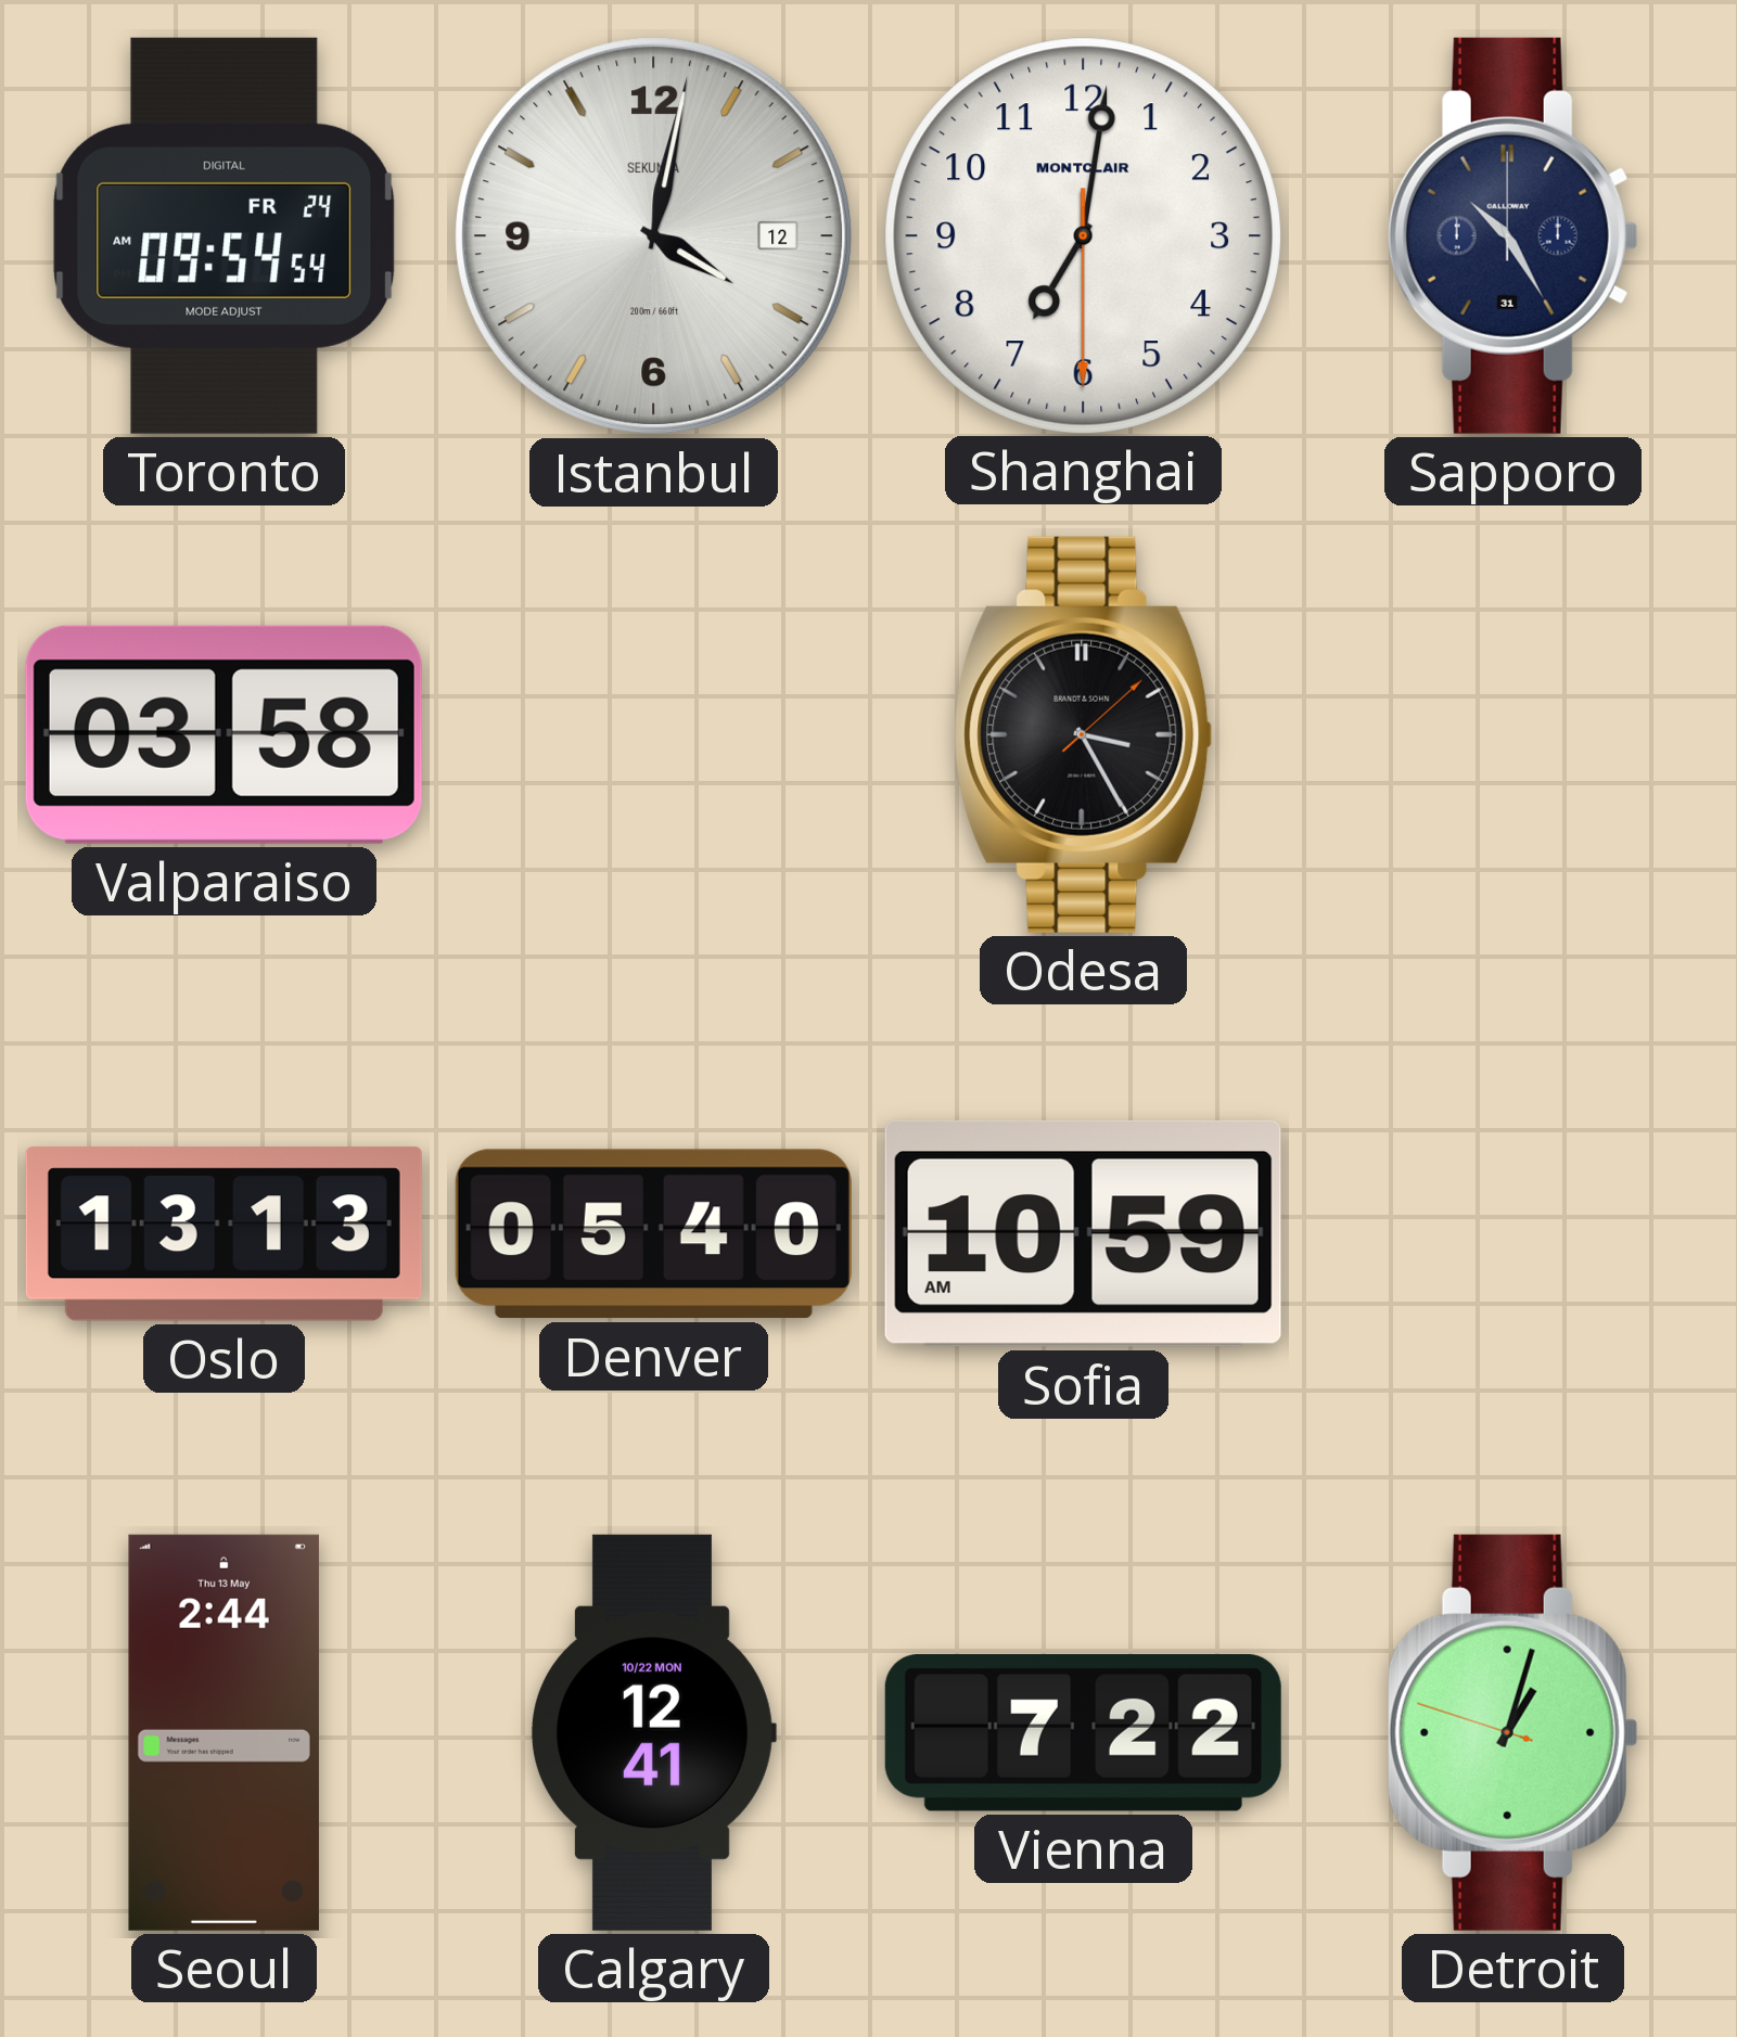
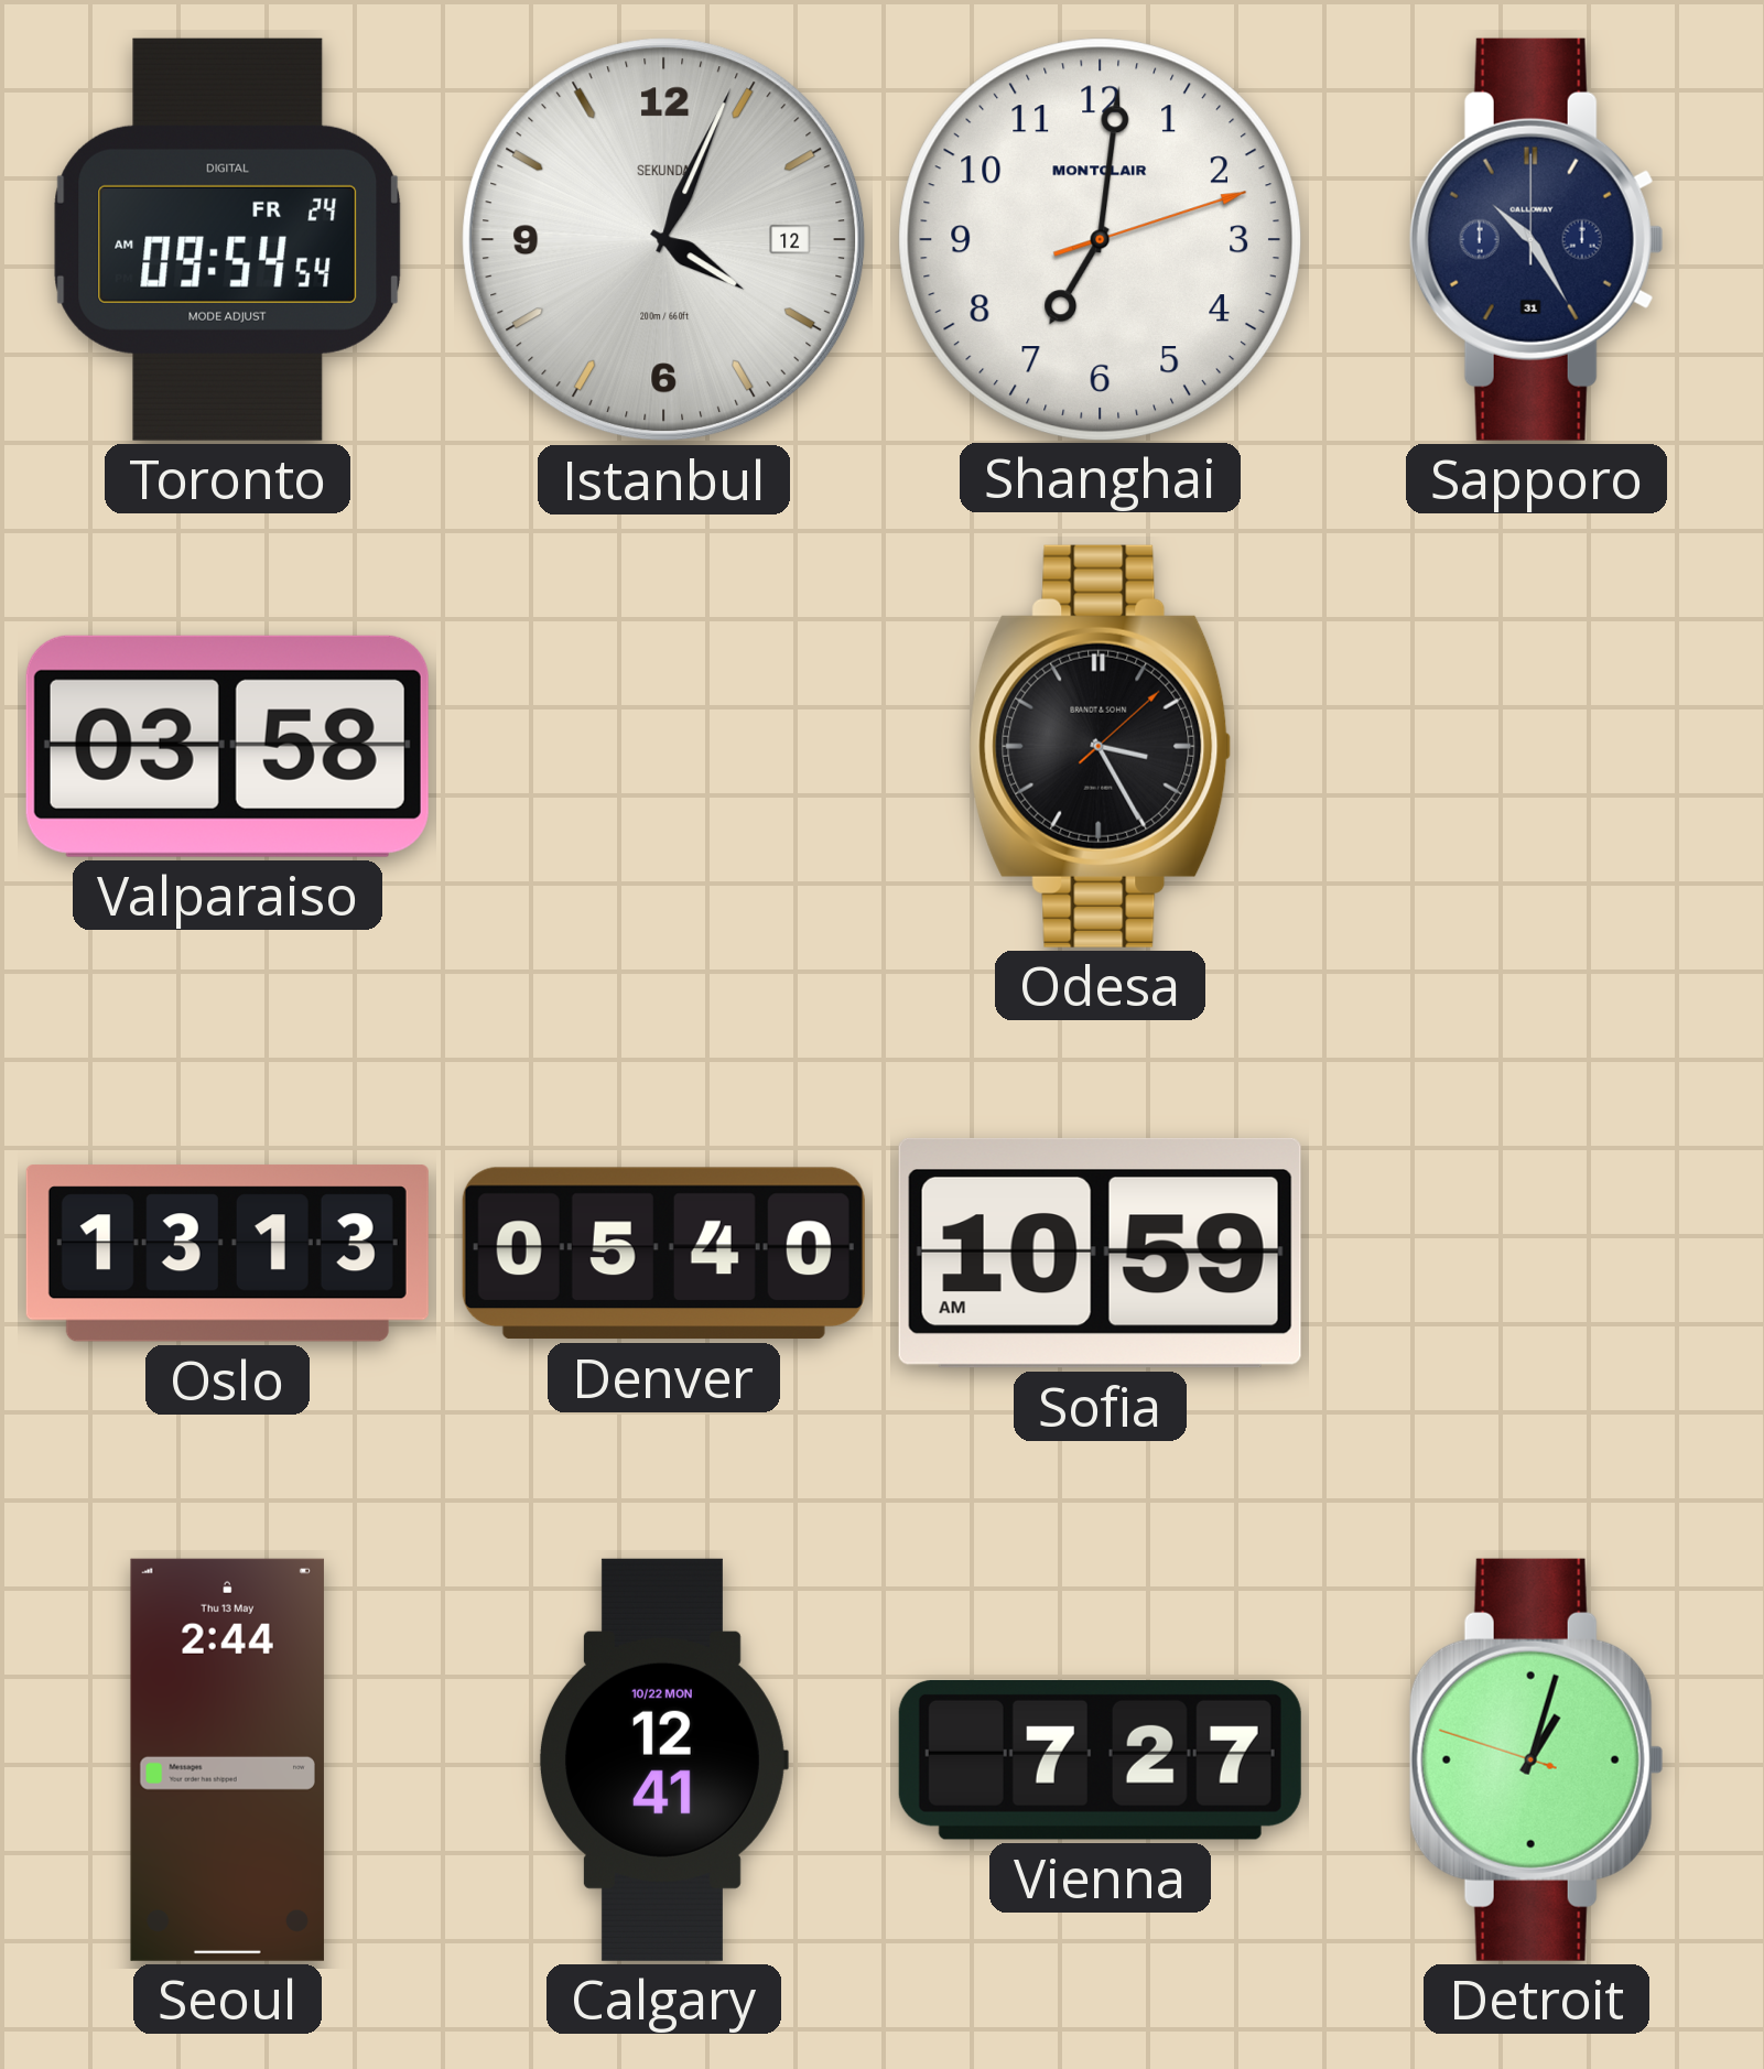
Istanbul: 4:02 -> 4:04 (664, 240)
Shanghai: 7:01:30 -> 7:01:12 (1100, 239)
Vienna: 7:22 -> 7:27 (1100, 1759)
